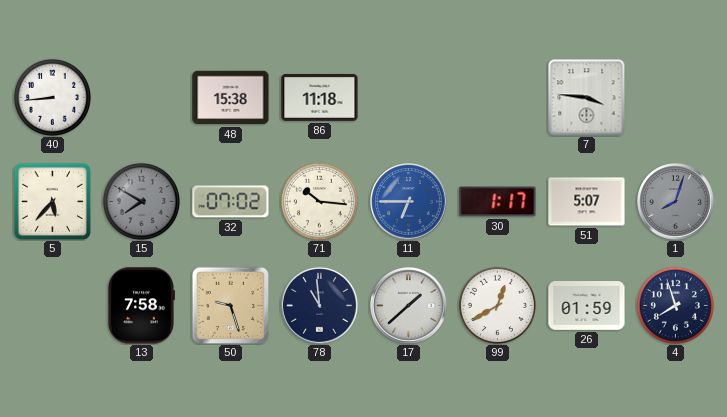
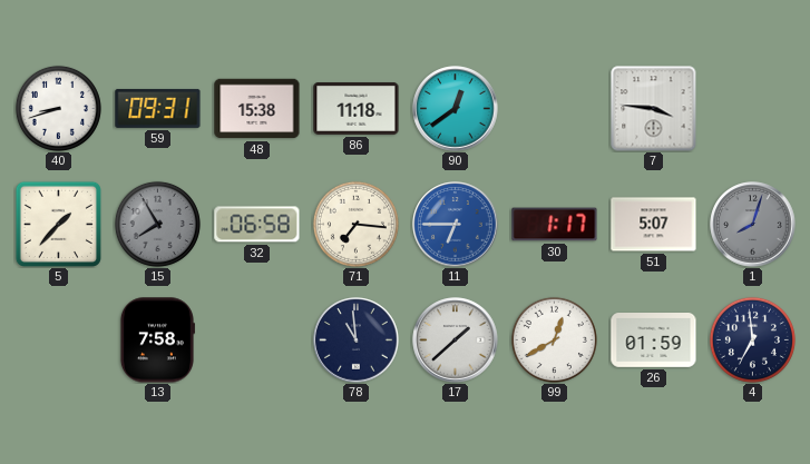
40: 8:44 -> 8:42 (58, 108)
59: none -> 09:31 (158, 108)
90: none -> 12:39 (456, 109)
5: 5:37 -> 1:37 (58, 224)
15: 7:50 -> 7:55 (157, 224)
32: 07:02 -> 06:58 (257, 225)
71: 10:16 -> 7:16 (355, 224)
50: 9:27 -> none (230, 305)
4: 7:57 -> 6:59 (752, 339)
